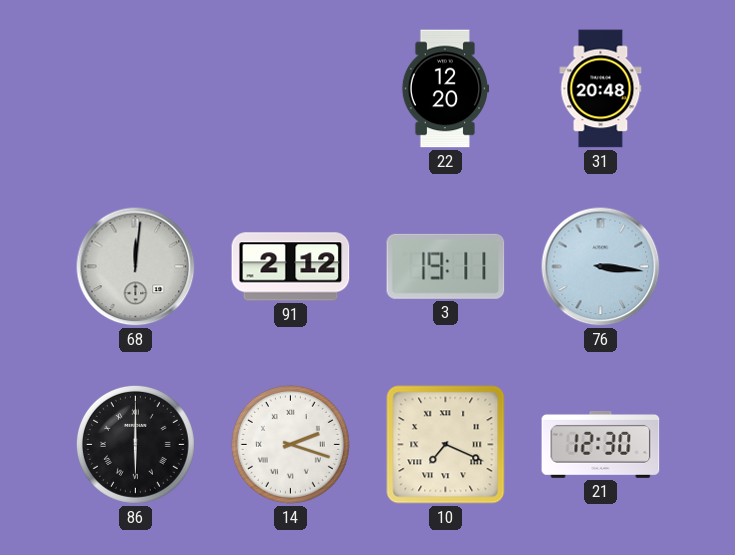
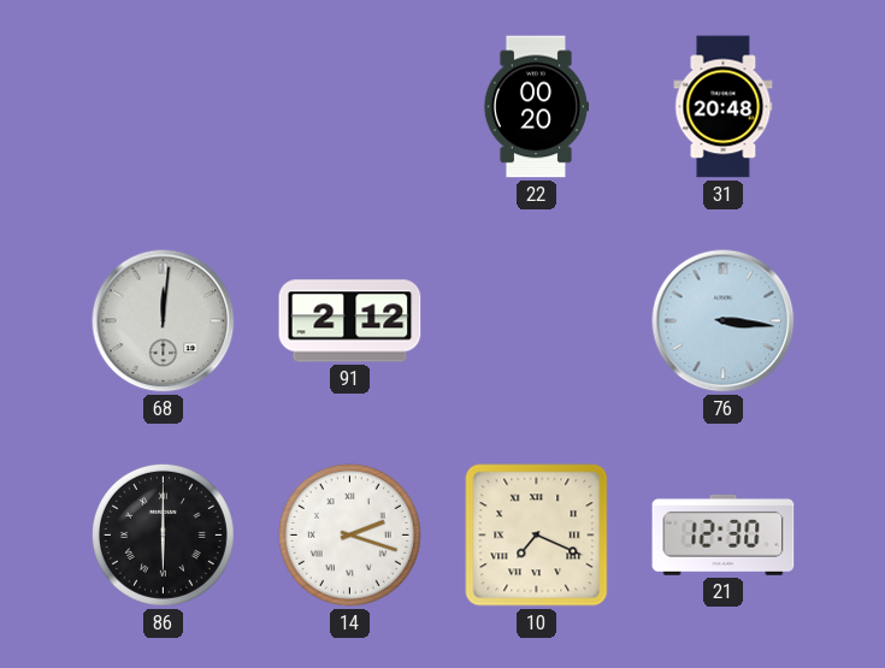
22: 12:20 -> 00:20 (536, 107)
3: 19:11 -> none (446, 266)
